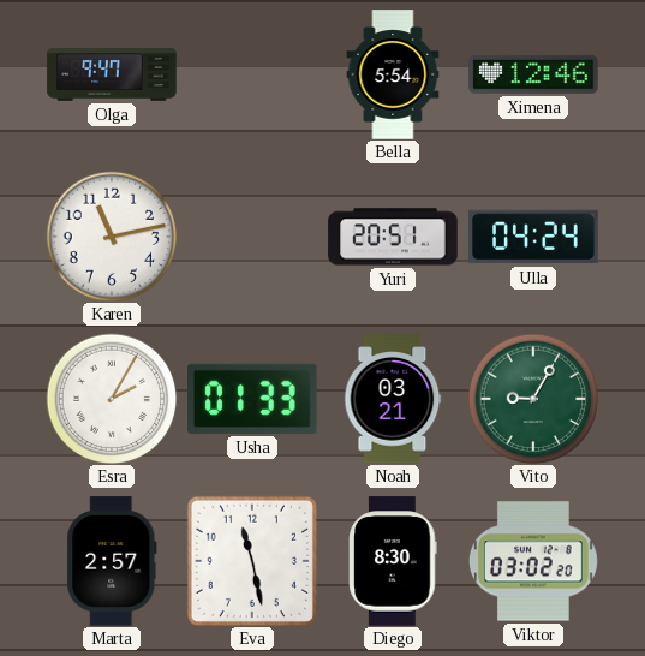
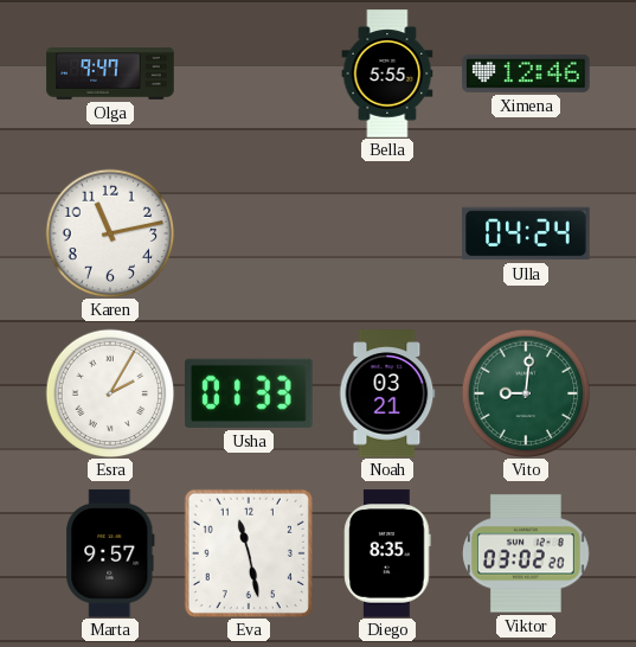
Bella: 5:54 -> 5:55 (387, 73)
Yuri: 20:51 -> none (393, 237)
Vito: 9:05 -> 9:01 (526, 393)
Marta: 2:57 -> 9:57 (110, 553)
Diego: 8:30 -> 8:35 (387, 553)
